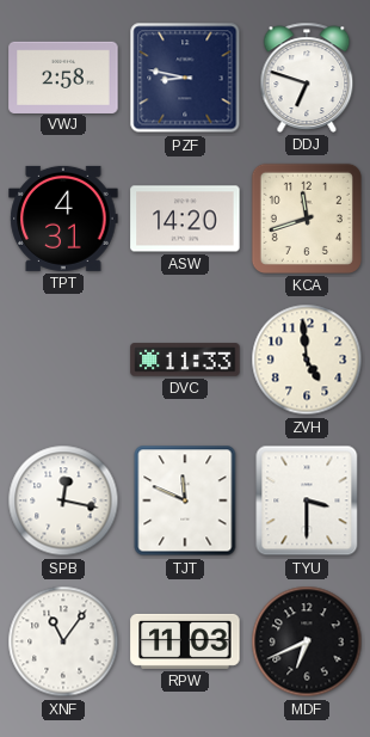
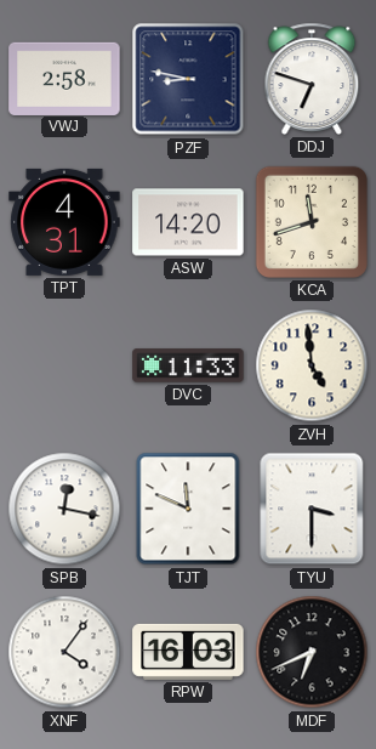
XNF: 11:06 -> 4:06 (64, 652)
RPW: 11:03 -> 16:03 (188, 652)
